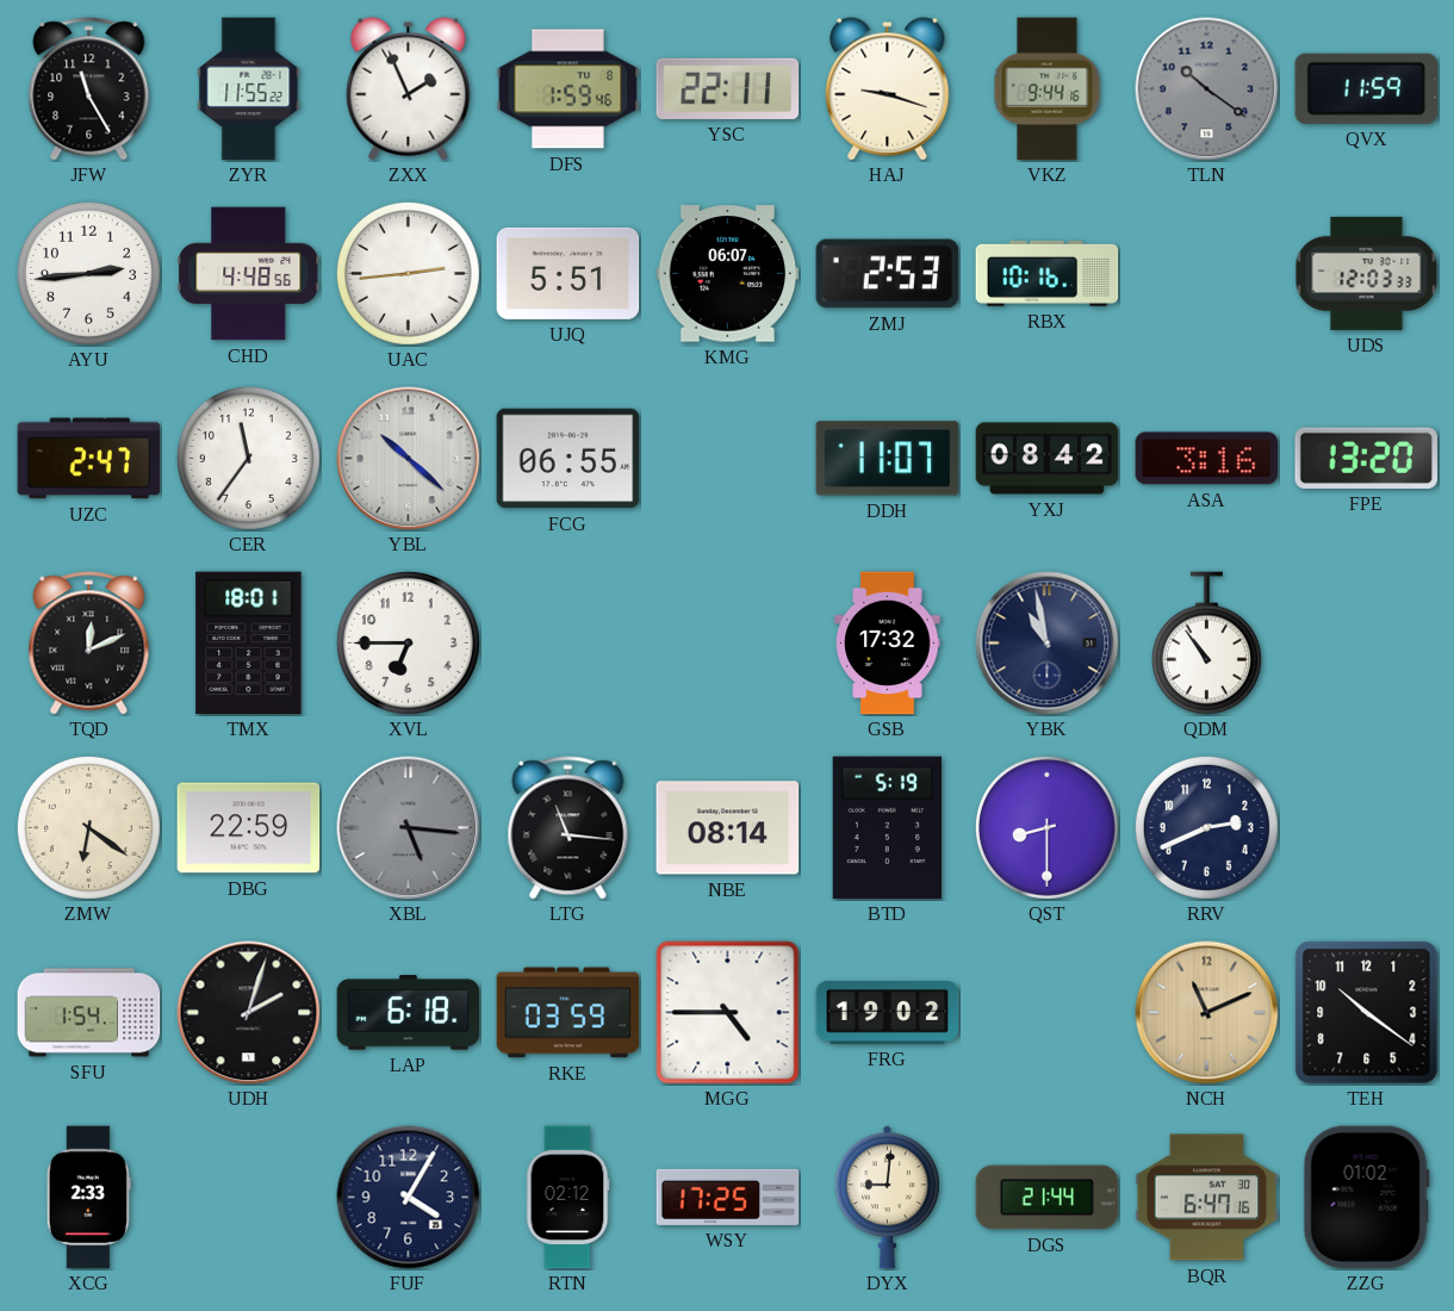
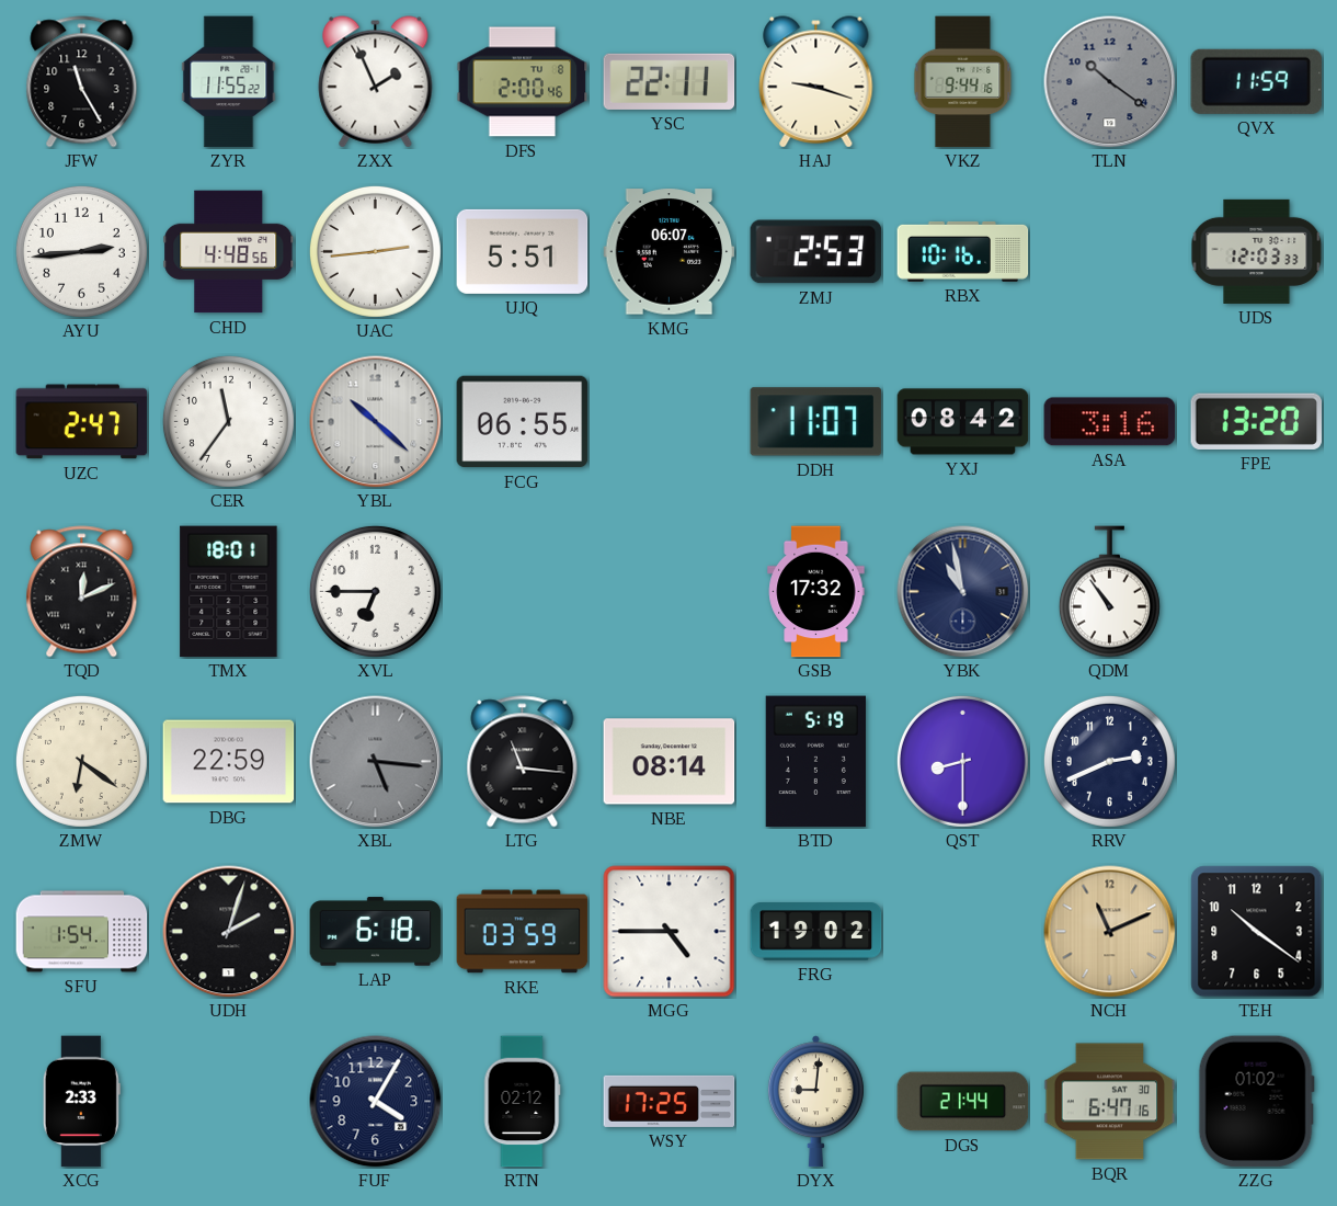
DFS: 1:59 -> 2:00 (523, 82)
